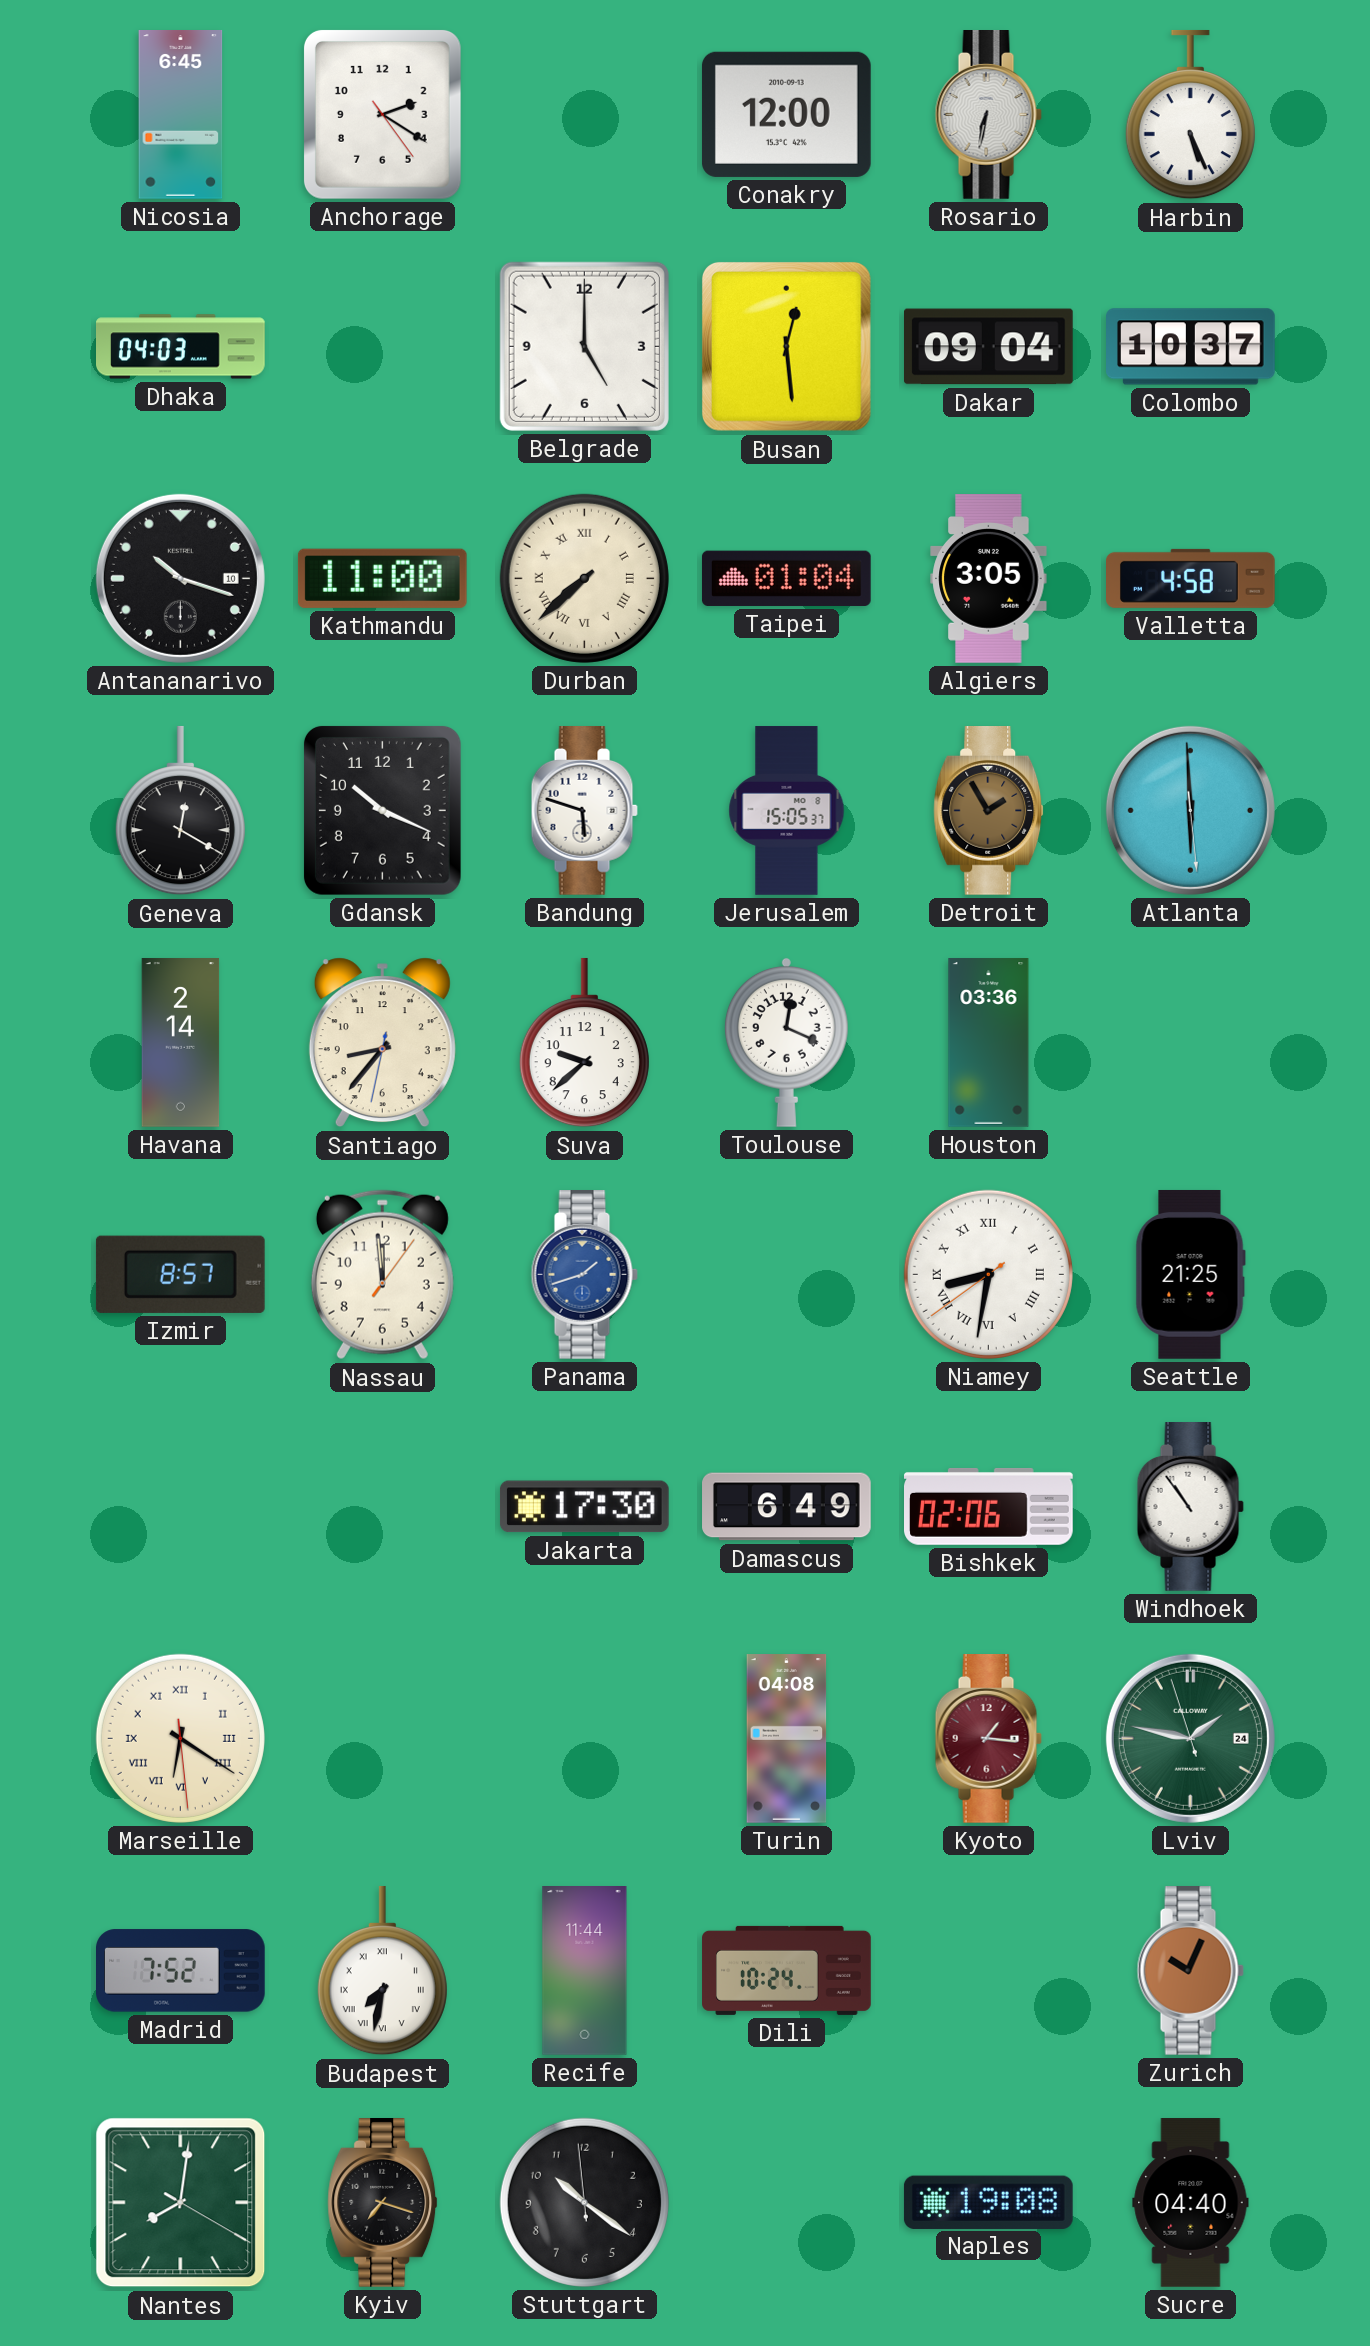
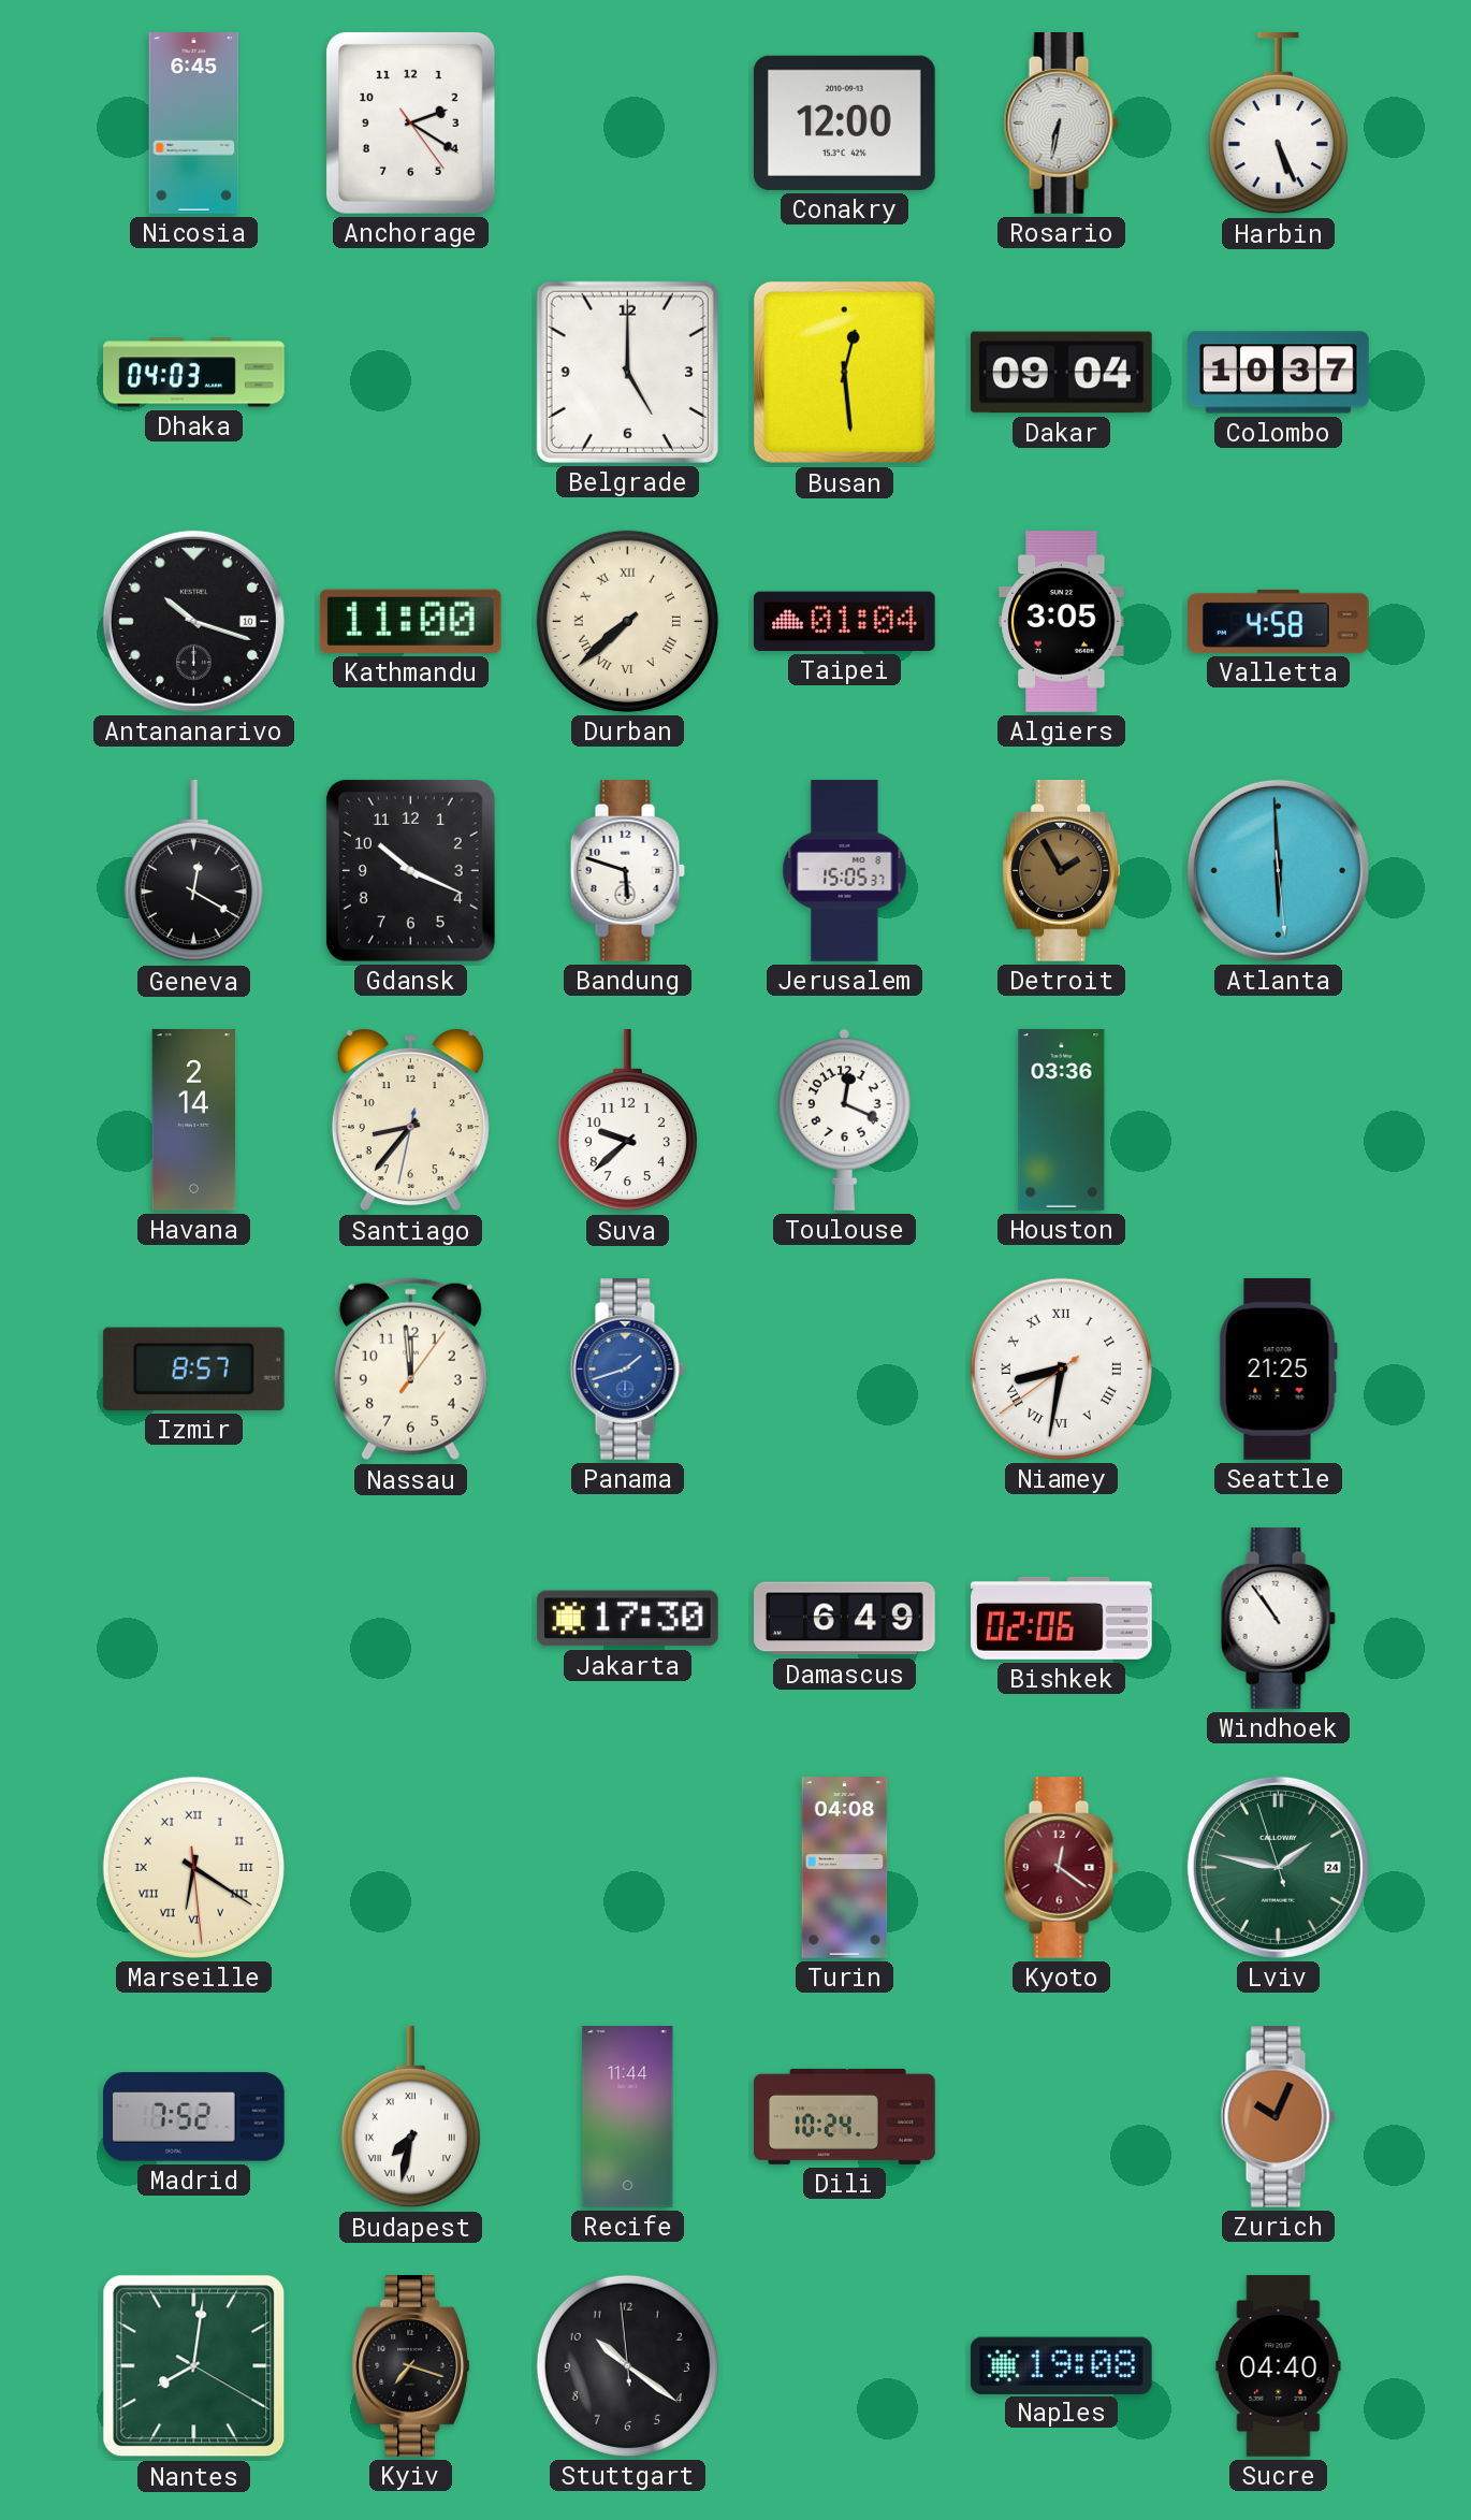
Kyoto: 1:16 -> 12:21 (1061, 1868)
